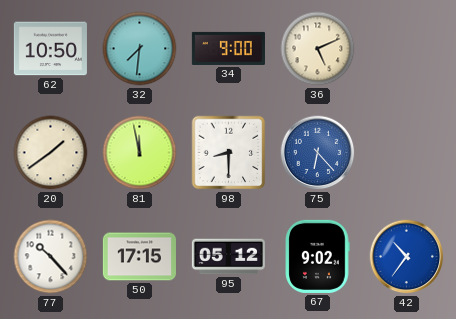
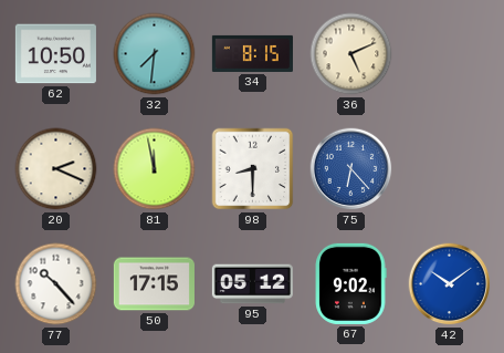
34: 9:00 -> 8:15 (252, 53)
20: 1:39 -> 2:19 (56, 169)
42: 10:36 -> 10:09 (450, 284)
